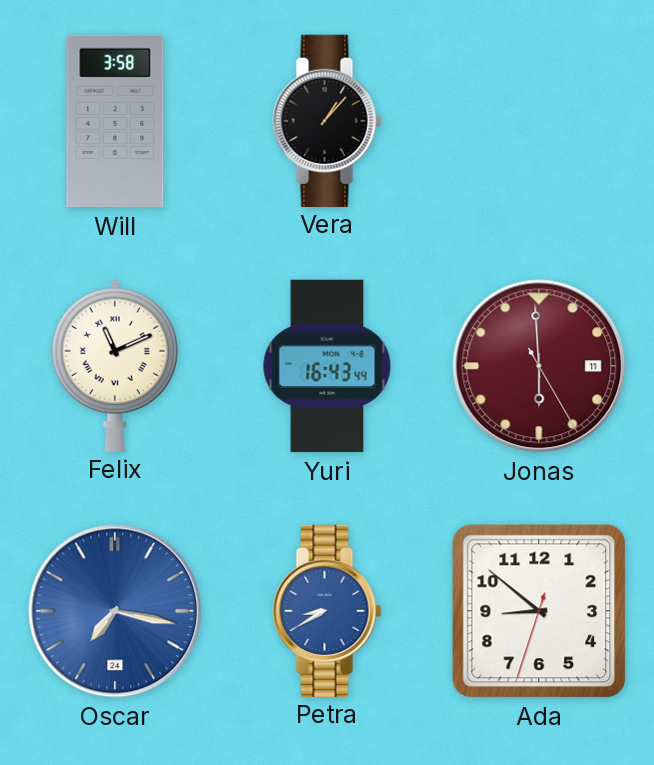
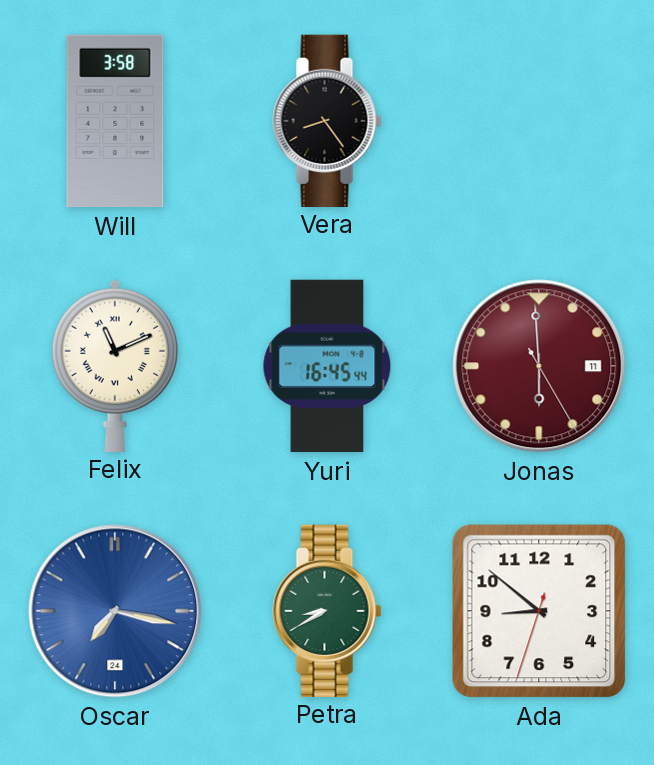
Vera: 1:07 -> 8:24 (327, 120)
Yuri: 16:43 -> 16:45 (327, 366)
Petra dial: blue -> green (327, 610)
